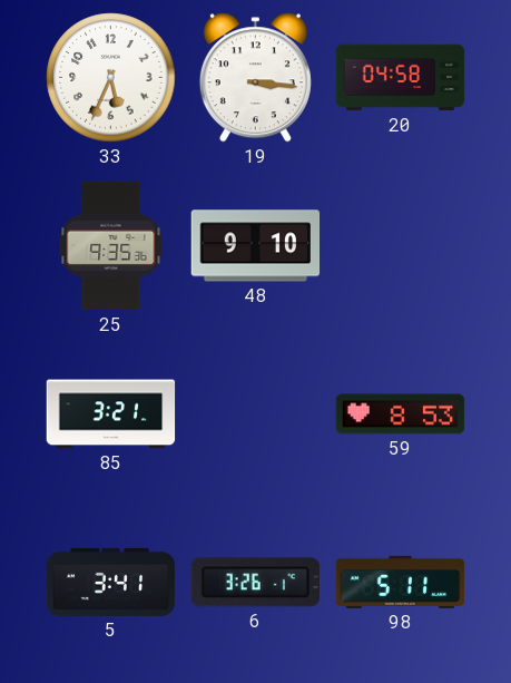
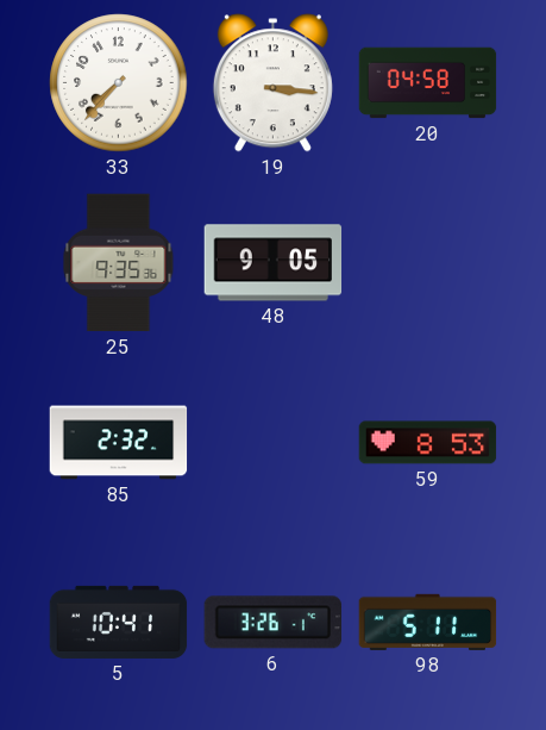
33: 5:34 -> 7:37 (119, 83)
48: 9:10 -> 9:05 (274, 263)
85: 3:21 -> 2:32 (119, 443)
5: 3:41 -> 10:41 (119, 622)
